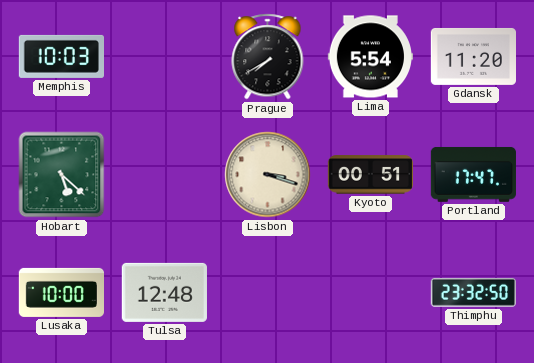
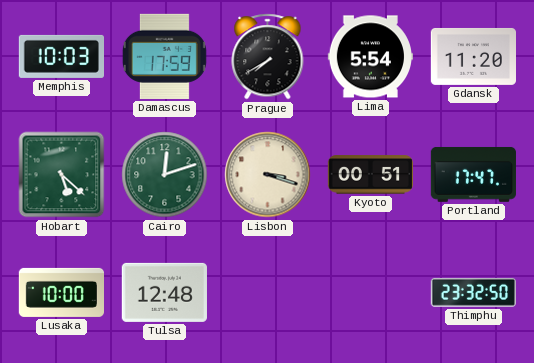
Damascus: none -> 17:59 (164, 56)
Cairo: none -> 12:12 (165, 175)
